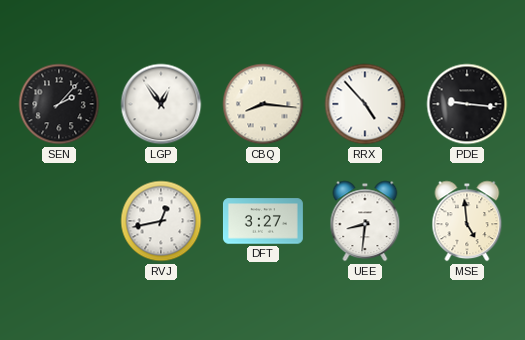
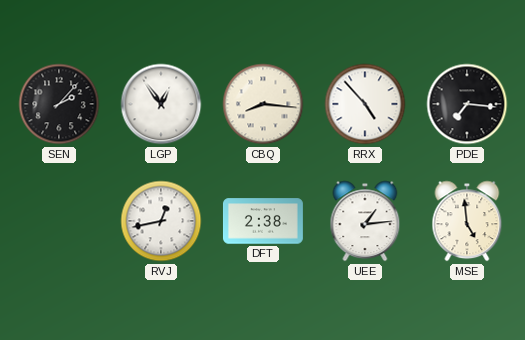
PDE: 9:16 -> 7:16 (467, 104)
DFT: 3:27 -> 2:38 (263, 221)
UEE: 8:31 -> 1:14 (365, 221)
